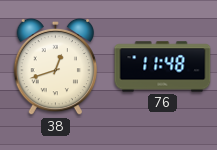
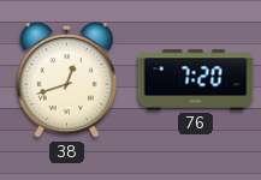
76: 11:48 -> 7:20 (196, 80)
